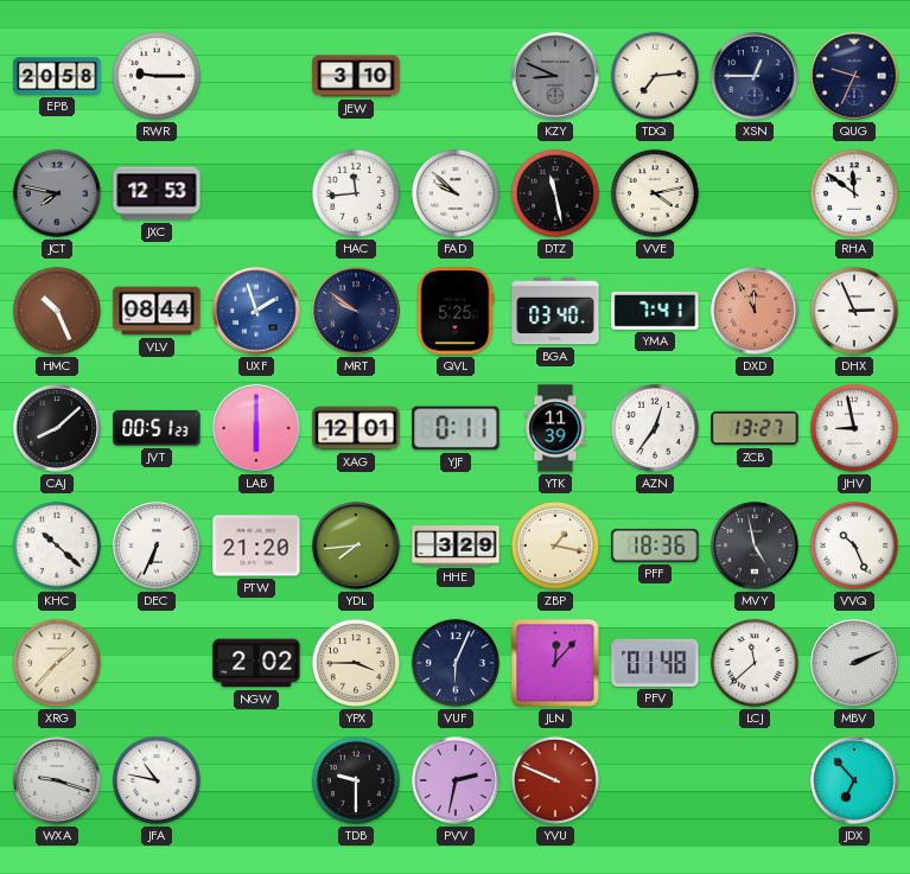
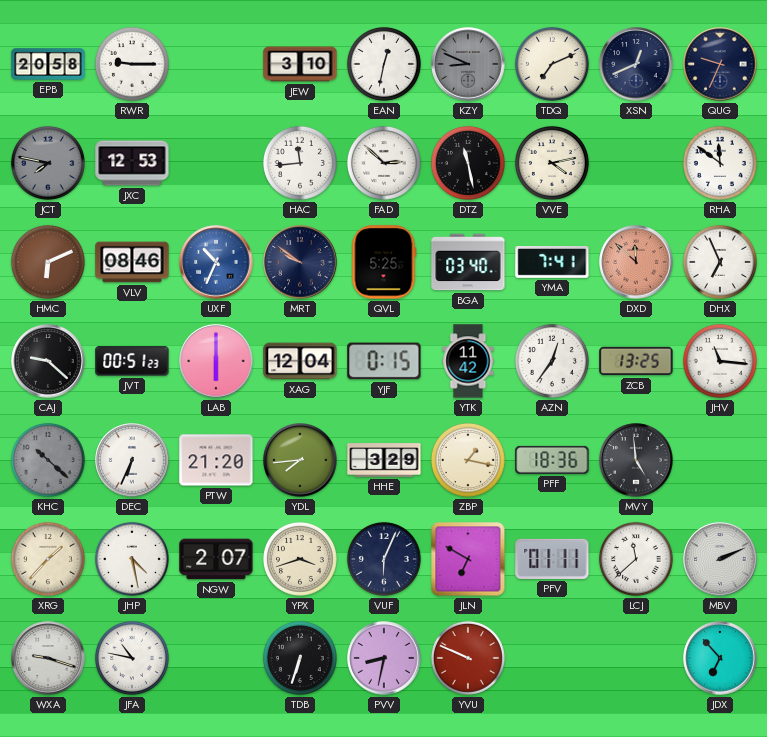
EAN: none -> 12:32 (384, 64)
TDQ: 7:14 -> 7:11 (552, 64)
XSN: 12:45 -> 12:41 (636, 64)
FAD: 9:52 -> 2:52 (384, 163)
HMC: 10:26 -> 6:11 (48, 262)
VLV: 08:44 -> 08:46 (132, 262)
UXF: 1:57 -> 10:34 (216, 262)
DXD: 11:55 -> 11:52 (636, 262)
DHX: 2:56 -> 6:56 (720, 262)
CAJ: 8:08 -> 9:22 (48, 361)
XAG: 12:01 -> 12:04 (300, 361)
YJF: 0:11 -> 0:15 (384, 361)
YTK: 11:39 -> 11:42 (468, 361)
ZCB: 13:27 -> 13:25 (636, 361)
JHV: 8:58 -> 11:16 (720, 361)
KHC dial: white -> grey (48, 460)
MVY: 4:58 -> 4:59 (636, 460)
VVQ: 10:26 -> none (854, 546)
JHP: none -> 4:28 (132, 559)
NGW: 2:02 -> 2:07 (216, 559)
YPX: 3:45 -> 3:42 (300, 559)
JLN: 12:07 -> 6:50 (468, 559)
PFV: 01:48 -> 01:11 (552, 559)
TDB: 9:30 -> 6:33 (300, 658)
PVV: 2:32 -> 8:32 (384, 658)
